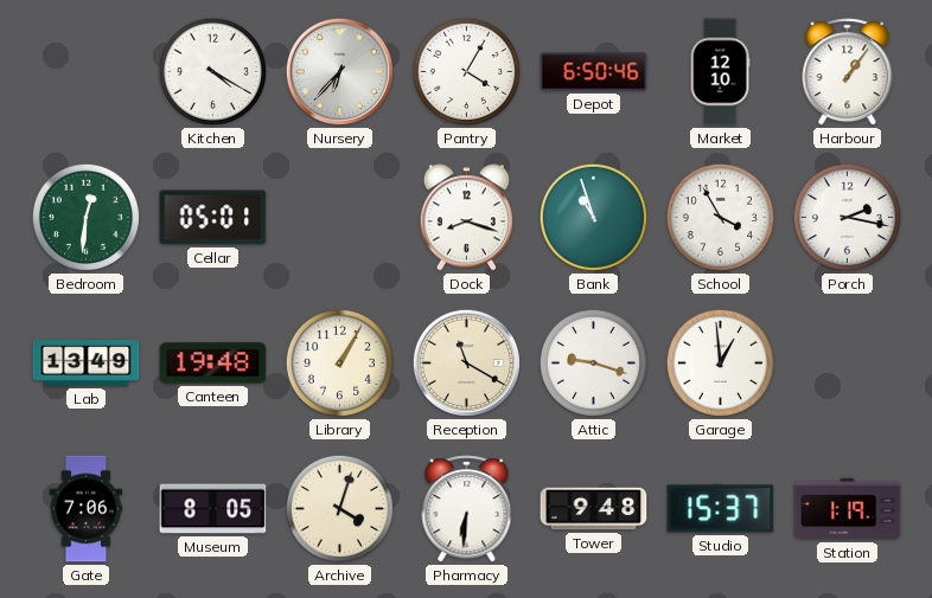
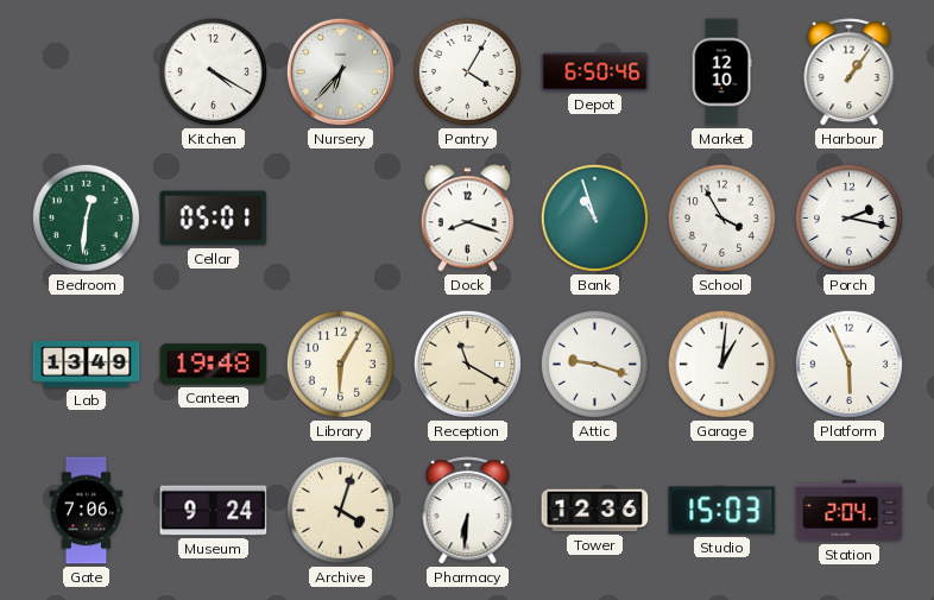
Library: 1:05 -> 6:05 (340, 364)
Garage: 12:59 -> 1:01 (721, 364)
Platform: none -> 5:56 (848, 364)
Museum: 8:05 -> 9:24 (214, 511)
Tower: 9:48 -> 12:36 (595, 511)
Studio: 15:37 -> 15:03 (722, 511)
Station: 1:19 -> 2:04 (850, 511)
